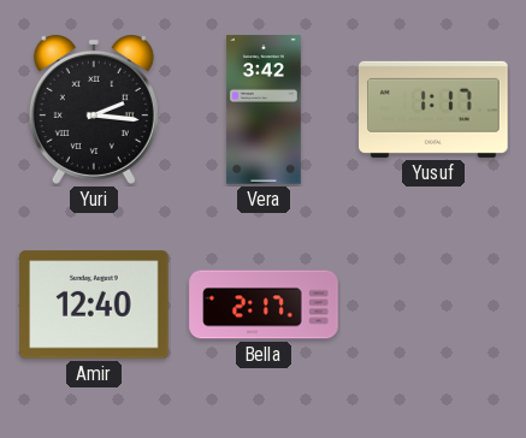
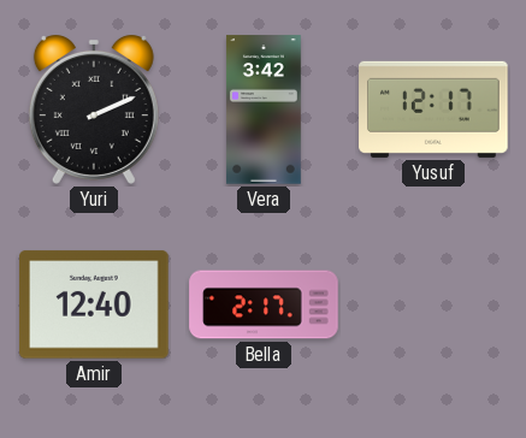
Yuri: 2:16 -> 2:11 (94, 109)
Yusuf: 1:17 -> 12:17 (433, 109)
